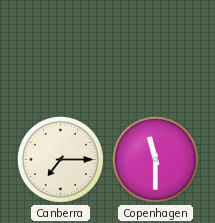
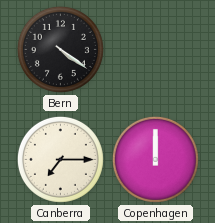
Bern: none -> 4:21 (60, 49)
Copenhagen: 11:30 -> 12:00 (155, 159)
